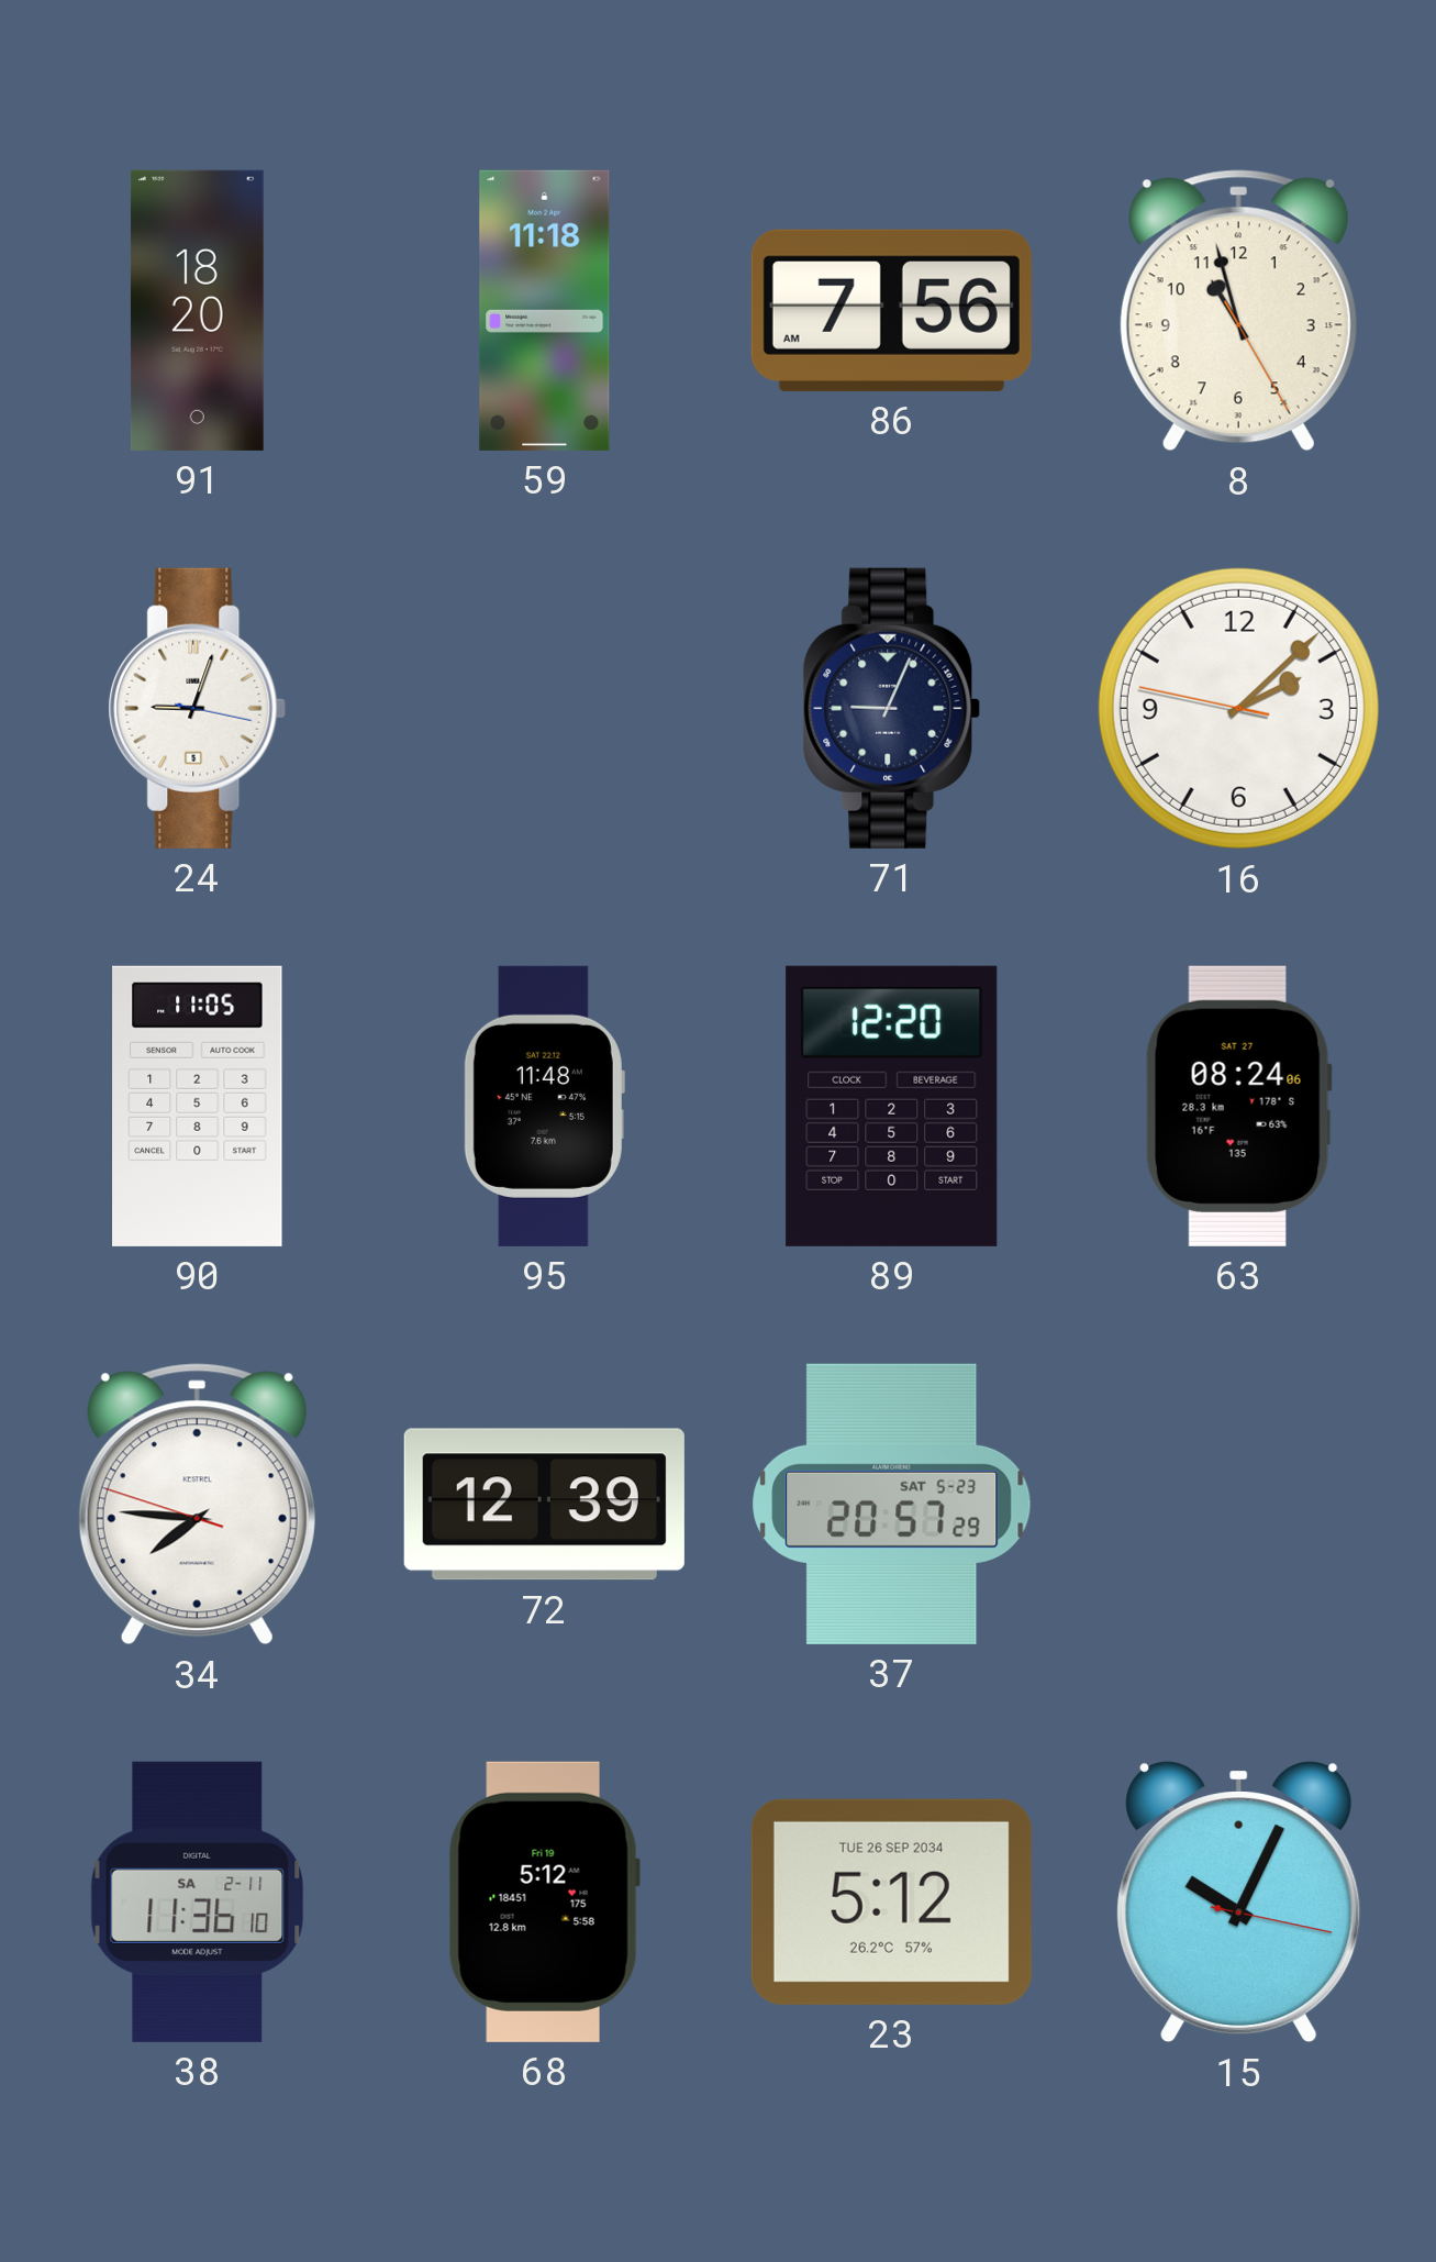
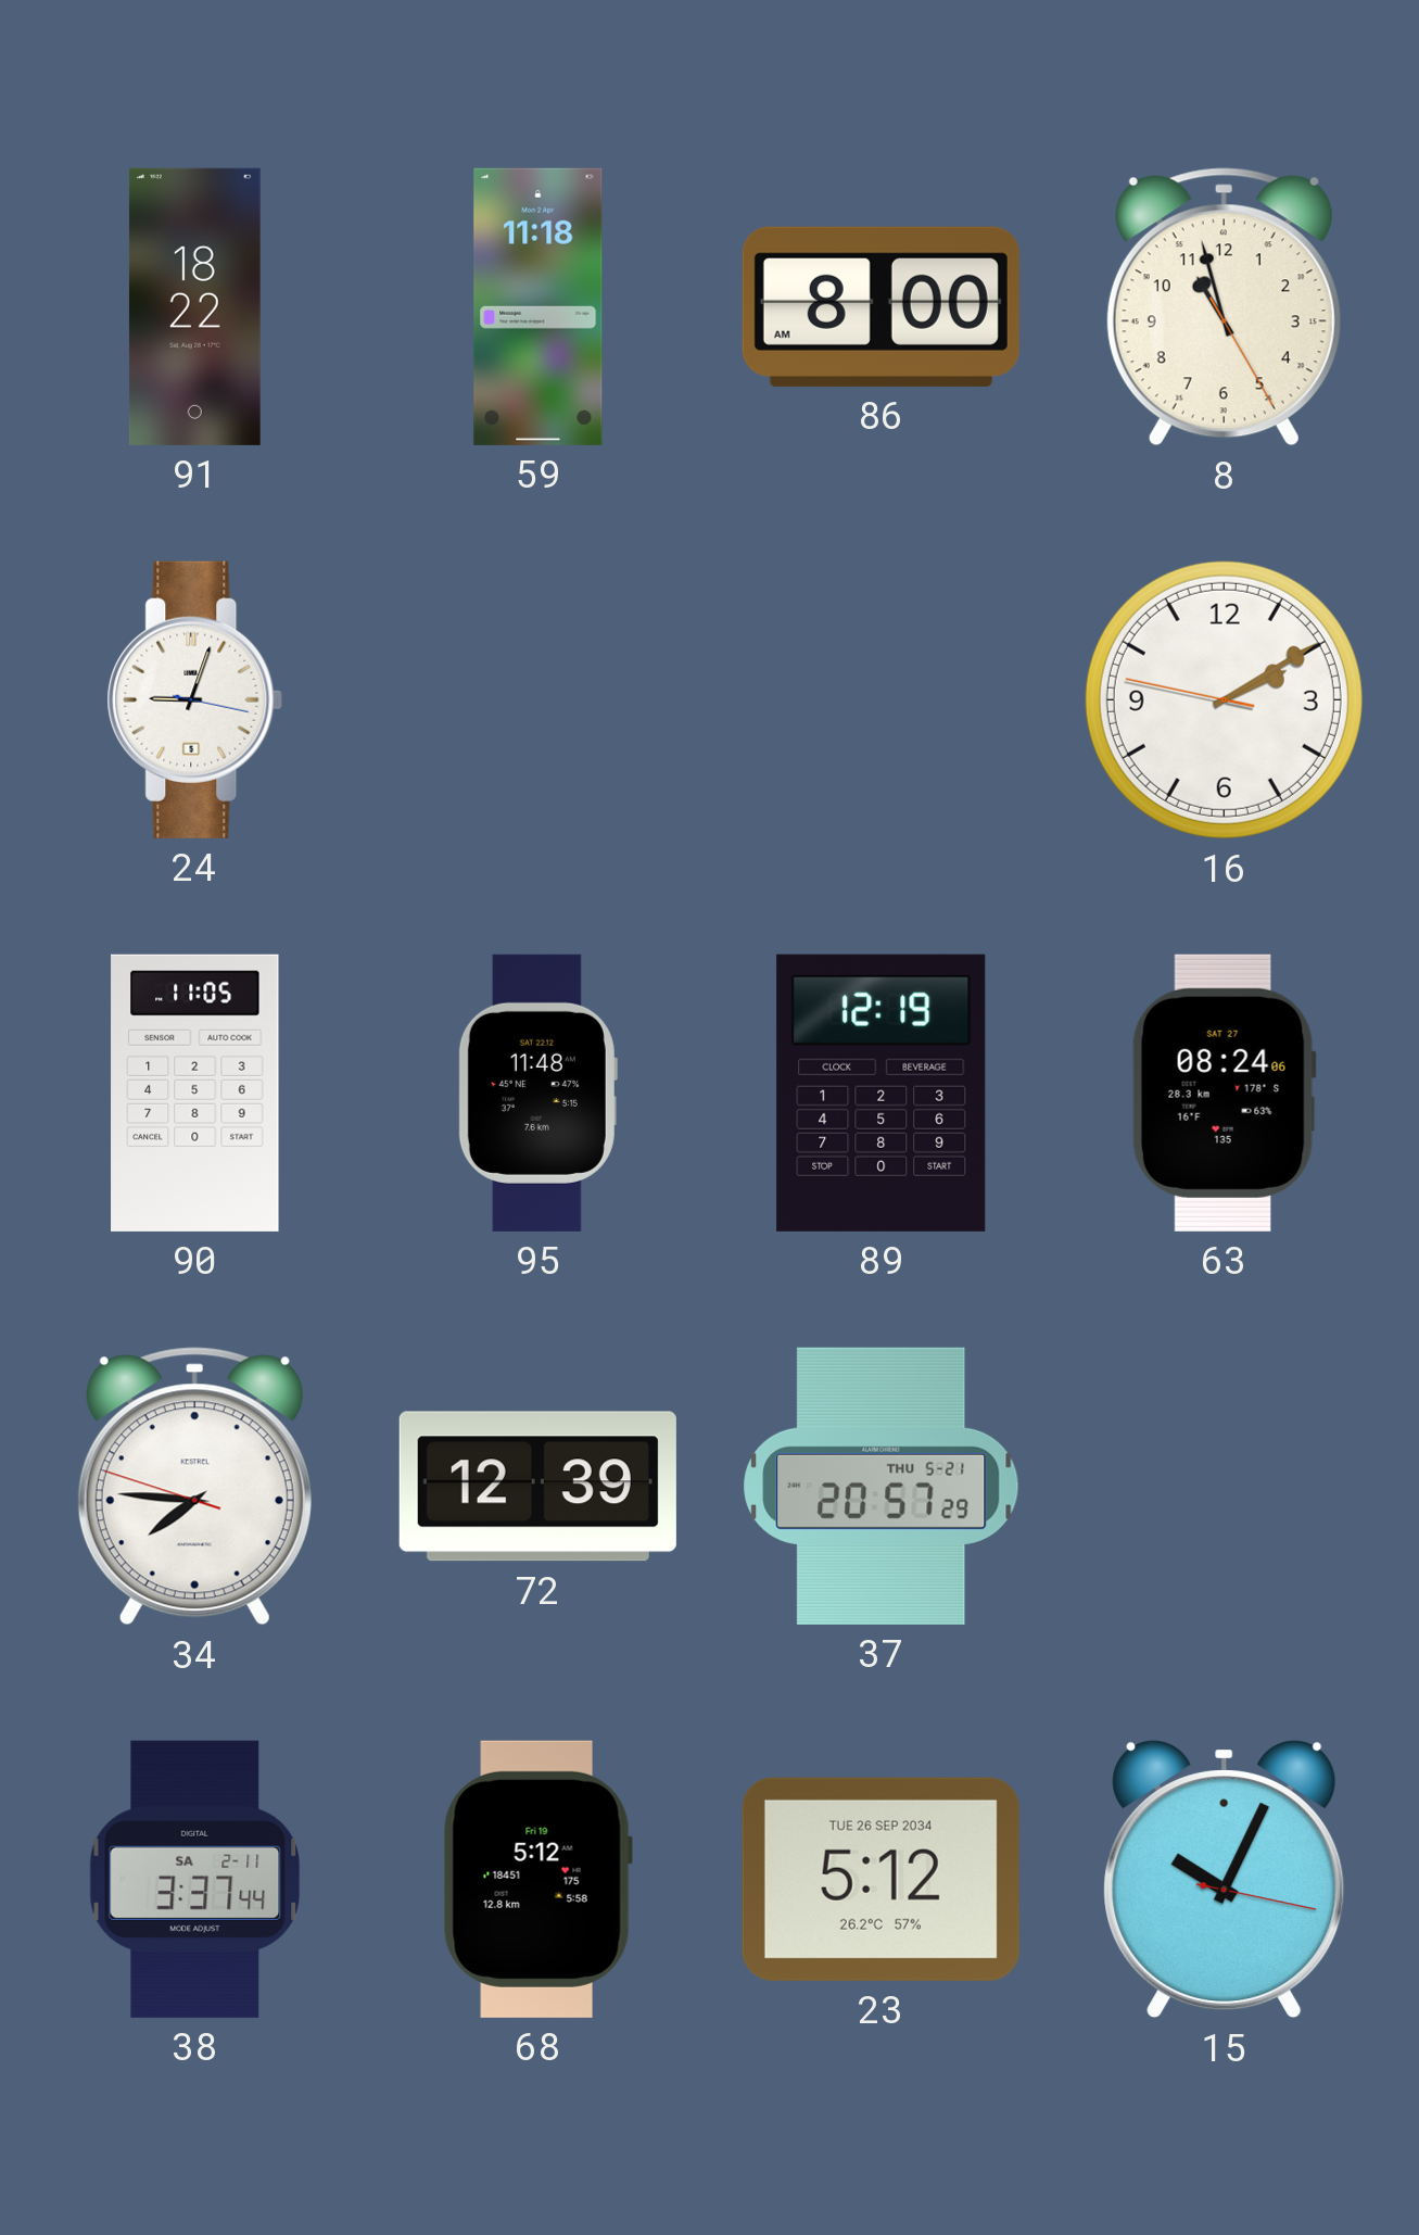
91: 18:20 -> 18:22 (194, 306)
86: 7:56 -> 8:00 (880, 306)
71: 9:04 -> none (892, 708)
16: 2:07 -> 2:09 (1224, 699)
89: 12:20 -> 12:19 (882, 1093)
37 date: SAT 5-23 -> THU 5-21 (882, 1486)
38: 11:36 -> 3:37 (195, 1879)
